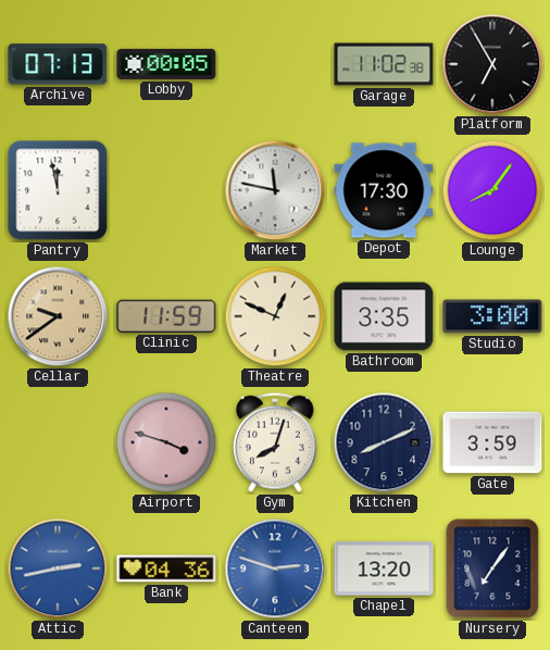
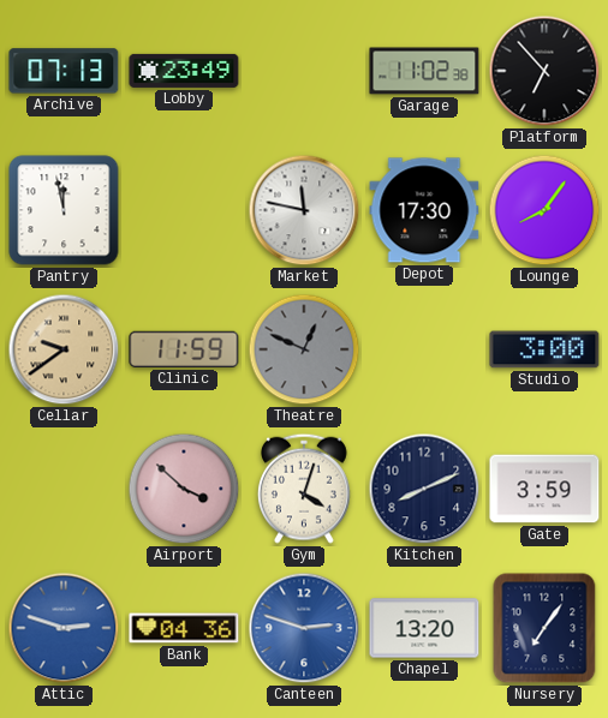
Lobby: 00:05 -> 23:49 (184, 71)
Platform: 6:55 -> 6:53 (544, 71)
Theatre dial: cream -> grey (304, 349)
Bathroom: 3:35 -> none (384, 316)
Airport: 3:48 -> 3:52 (184, 489)
Gym: 8:03 -> 4:03 (304, 489)
Attic: 2:43 -> 2:48 (64, 628)
